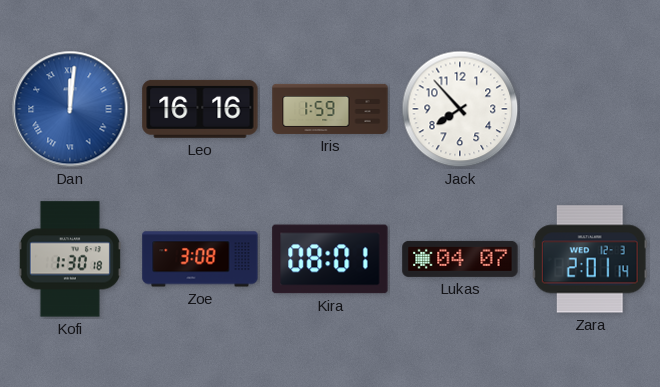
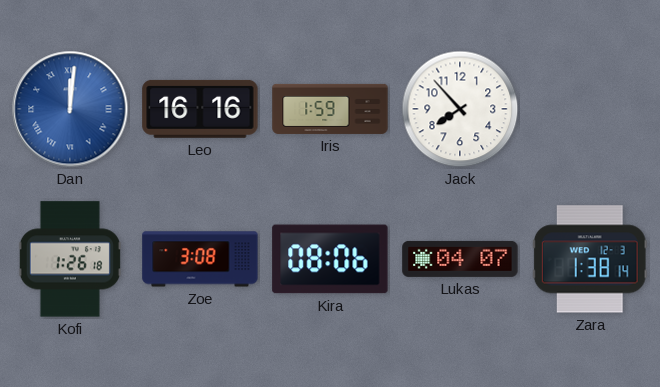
Kofi: 1:30 -> 1:26 (70, 259)
Kira: 08:01 -> 08:06 (330, 259)
Zara: 2:01 -> 1:38 (590, 259)
